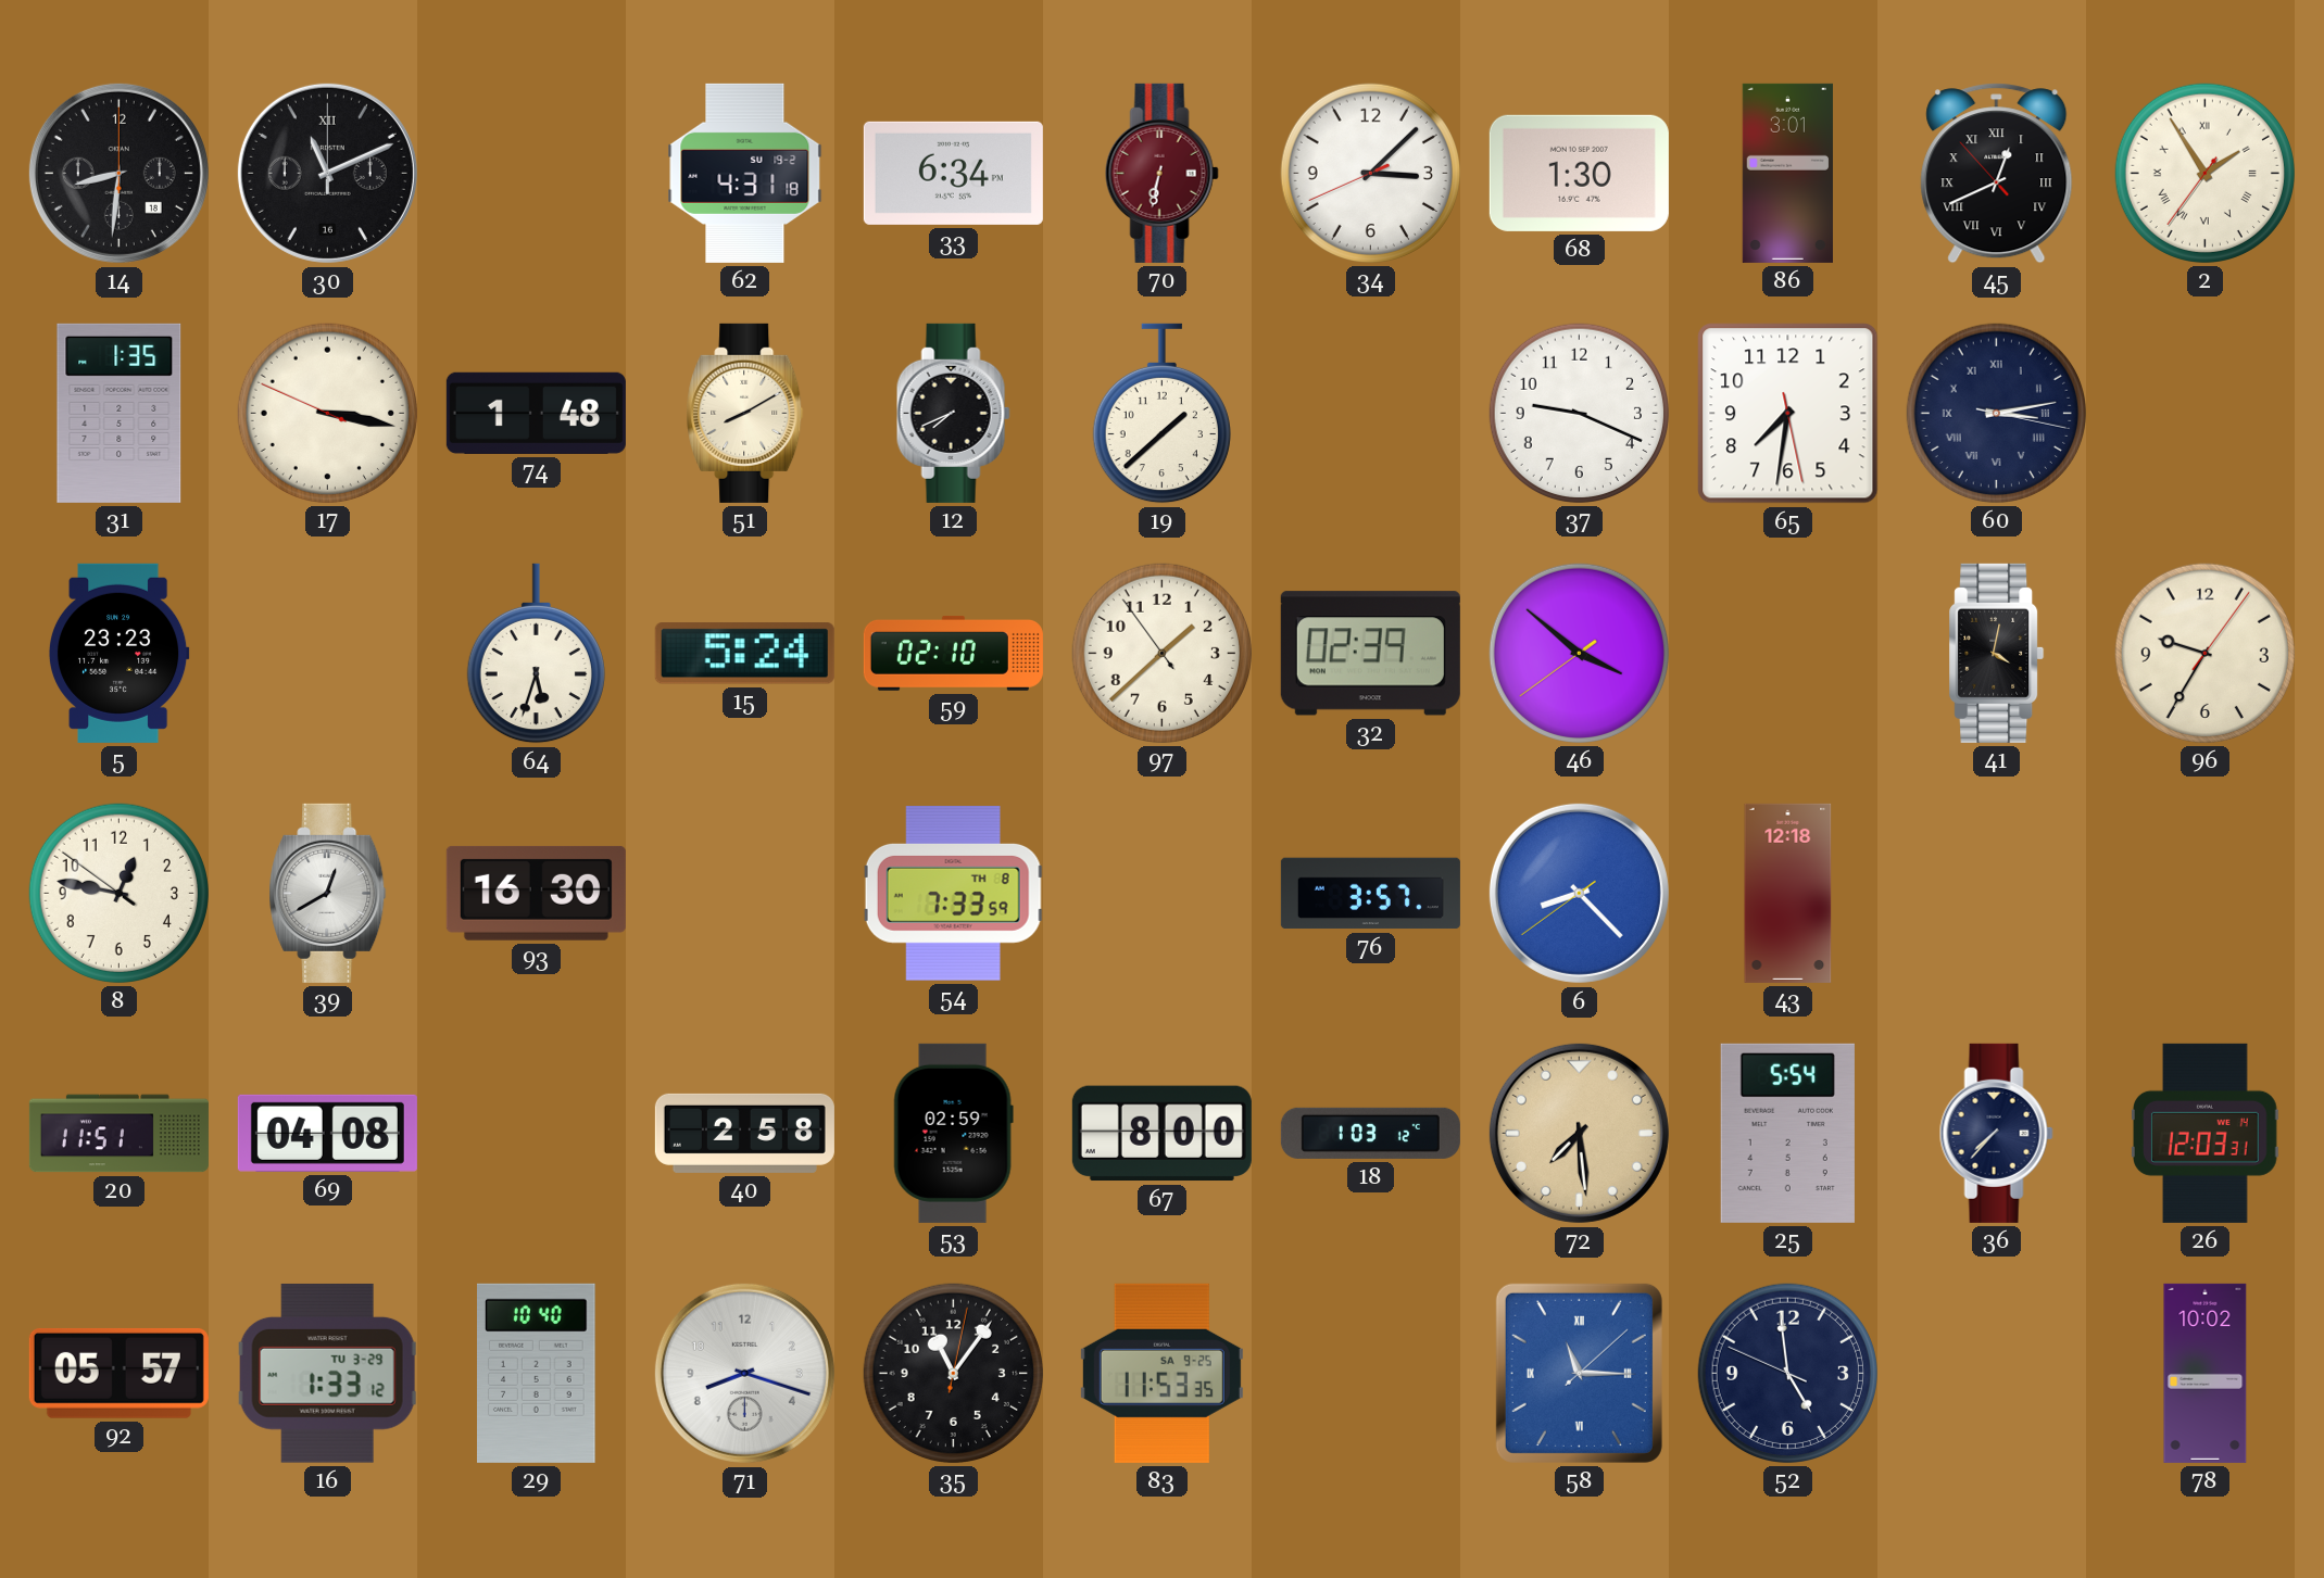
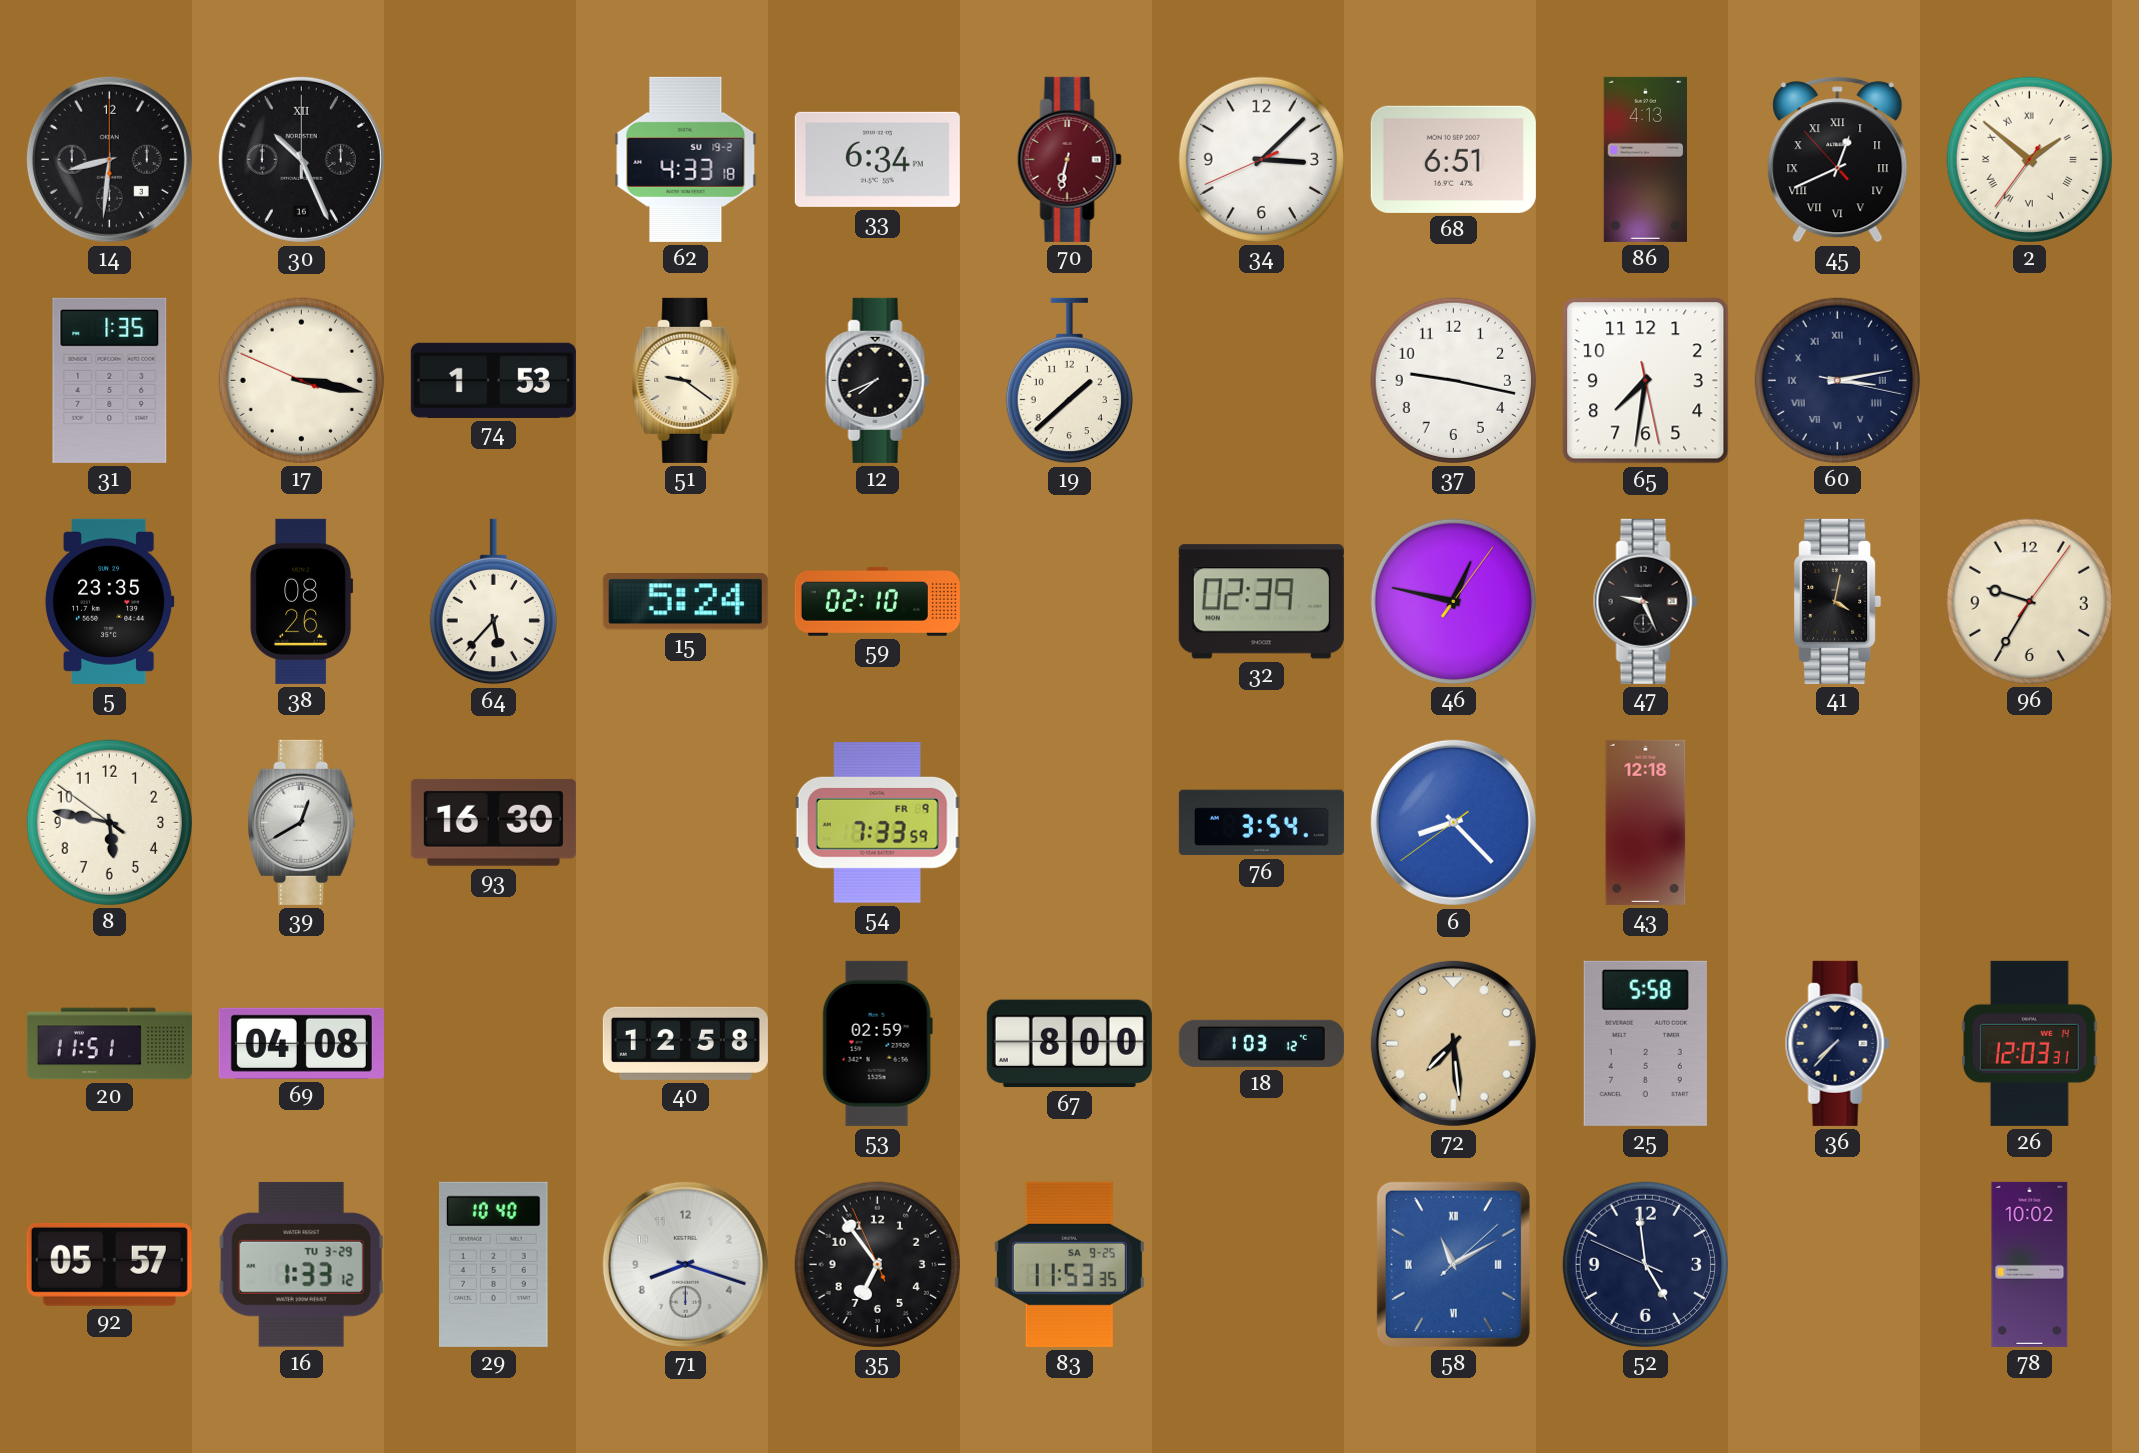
14 date: 18 -> 3 (109, 159)
30: 11:11 -> 10:26 (301, 159)
62: 4:31 -> 4:33 (686, 159)
68: 1:30 -> 6:51 (1453, 159)
86: 3:01 -> 4:13 (1645, 159)
2: 1:54 -> 1:51 (2029, 159)
74: 1:48 -> 1:53 (493, 380)
51: 8:10 -> 9:21 (686, 380)
37: 9:19 -> 9:17 (1453, 380)
5: 23:23 -> 23:35 (109, 601)
38: none -> 08:26 (302, 601)
64: 5:33 -> 5:37 (493, 602)
97: 1:37 -> none (1161, 653)
46: 3:51 -> 12:47 (1453, 601)
47: none -> 9:26 (1645, 601)
8: 12:46 -> 5:46 (109, 822)
54 date: TH 8 -> FR 9 (878, 823)
76: 3:57 -> 3:54 (1261, 823)
40: 2:58 -> 12:58 (685, 1043)
25: 5:54 -> 5:58 (1645, 1043)
35: 11:06 -> 6:53 (877, 1264)
58: 11:15 -> 11:10 (1453, 1264)
